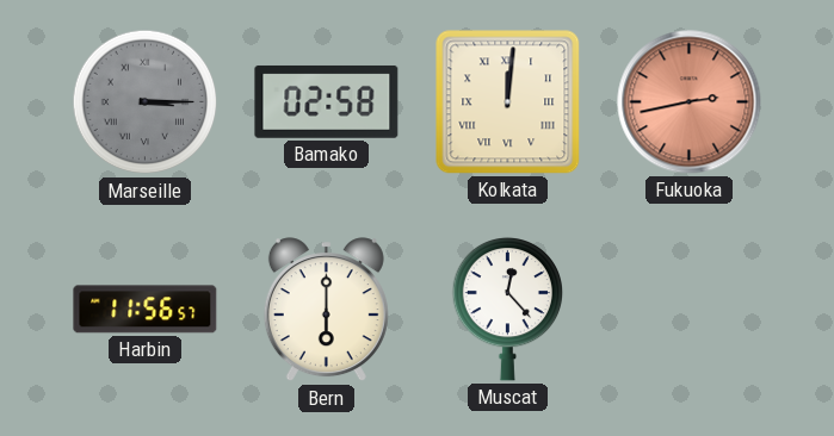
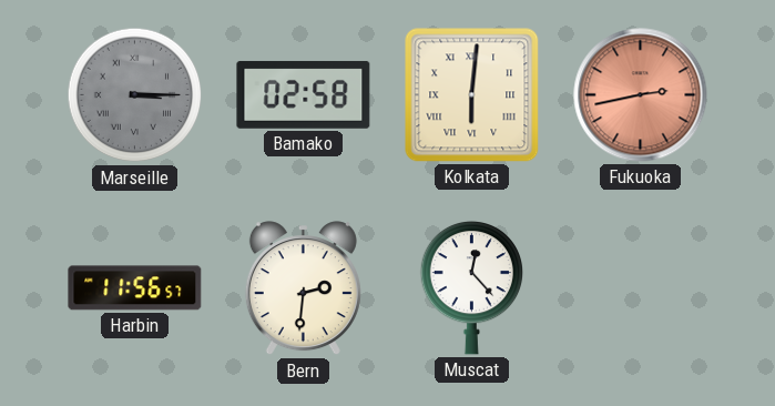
Kolkata: 12:01 -> 6:01 (472, 95)
Bern: 6:00 -> 2:31 (303, 288)
